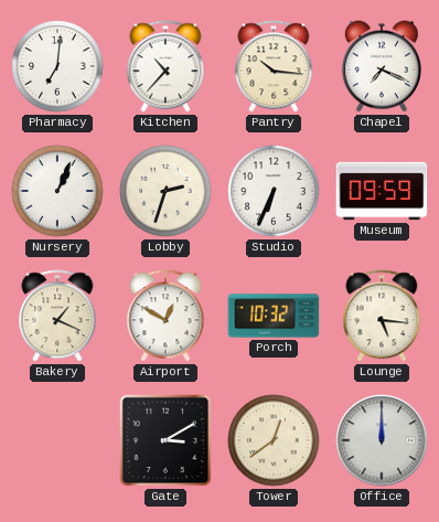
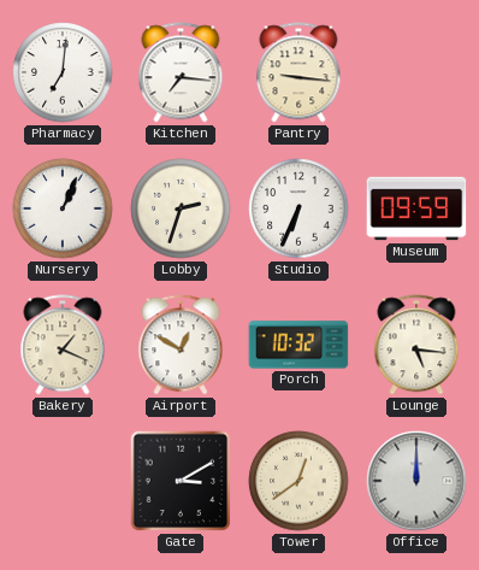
Kitchen: 10:37 -> 7:16 (181, 72)
Pantry: 10:16 -> 9:16 (298, 72)
Chapel: 7:19 -> none (382, 66)
